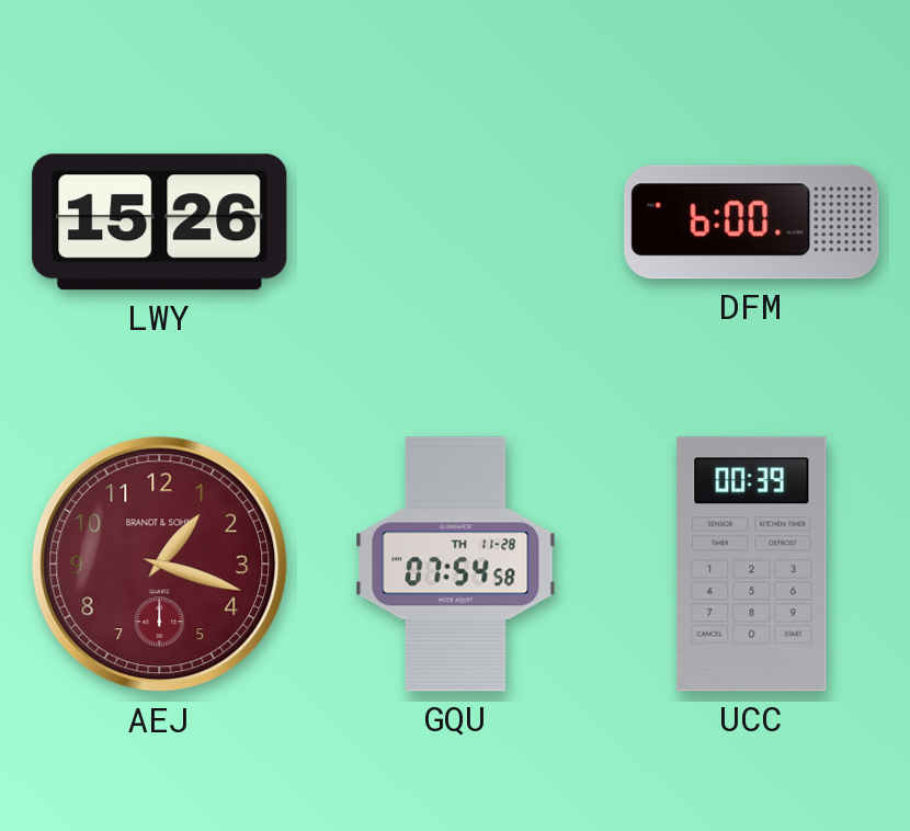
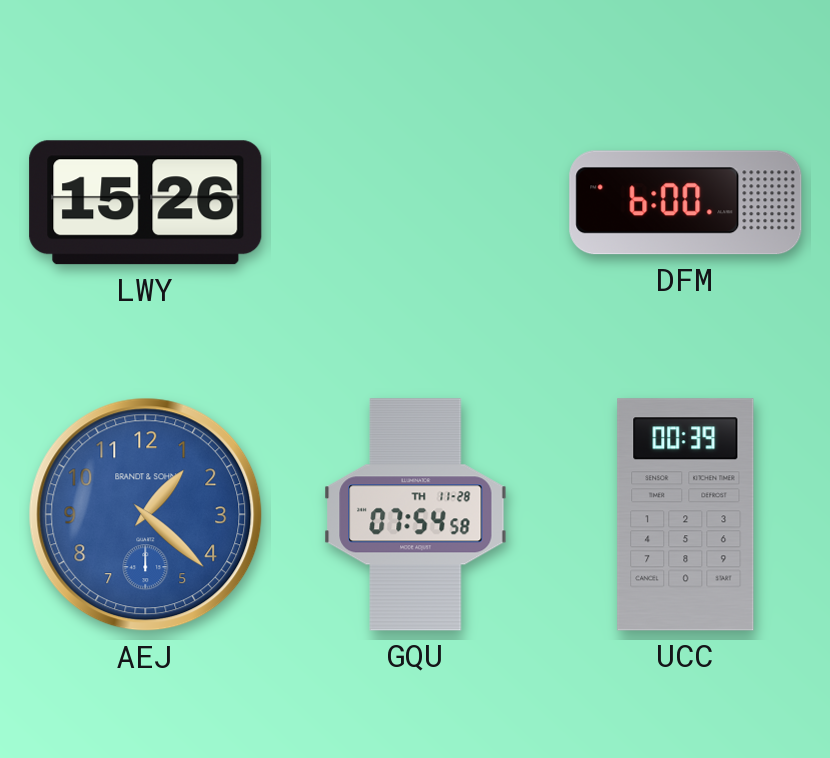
AEJ: 1:18 -> 1:22 (146, 515)
AEJ dial: burgundy -> blue (146, 515)
